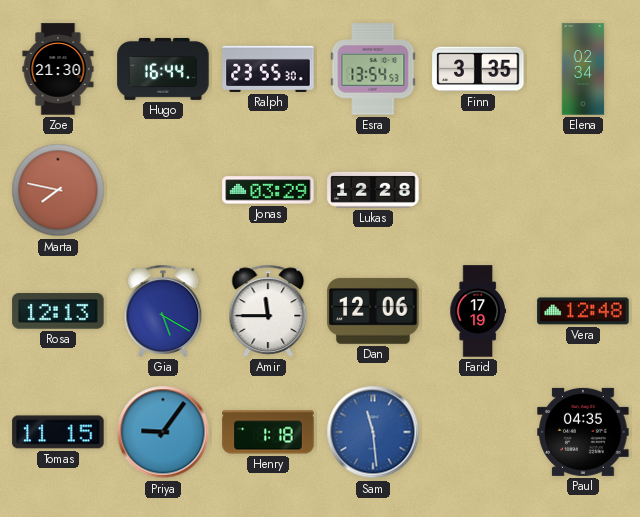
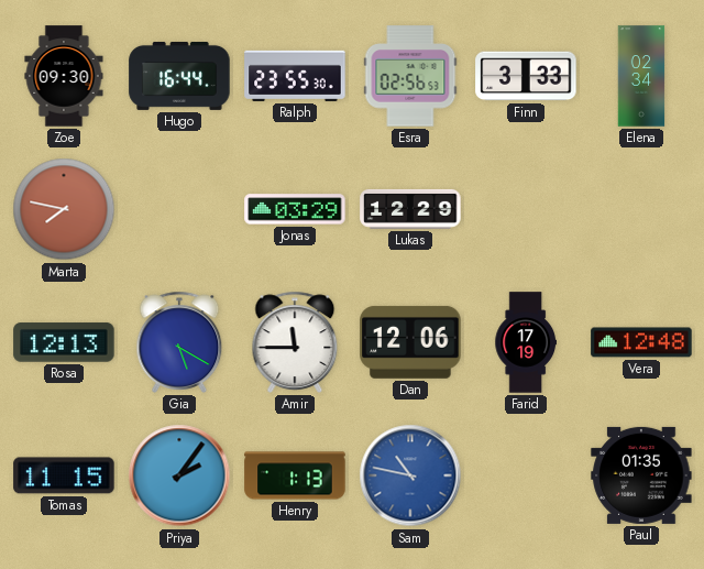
Zoe: 21:30 -> 09:30 (64, 76)
Esra: 13:54 -> 02:56 (410, 76)
Finn: 3:35 -> 3:33 (526, 76)
Lukas: 12:28 -> 12:29 (410, 209)
Priya: 9:06 -> 2:06 (179, 475)
Henry: 1:18 -> 1:13 (295, 475)
Sam: 11:29 -> 10:47 (410, 475)
Paul: 04:35 -> 01:35 (641, 475)
